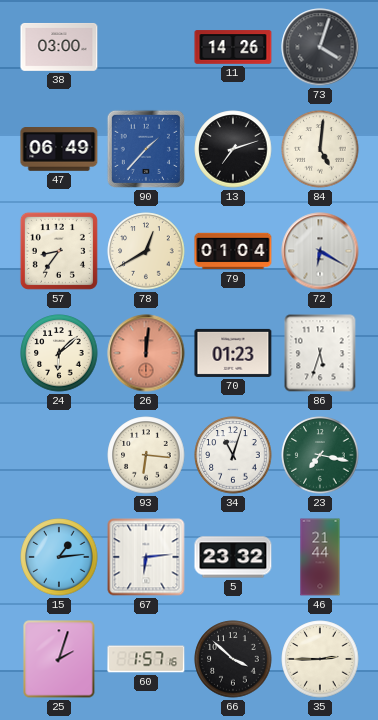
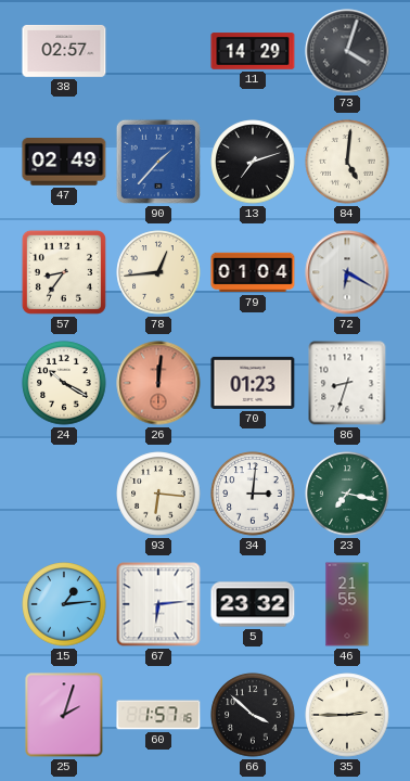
38: 03:00 -> 02:57 (64, 51)
11: 14:26 -> 14:29 (253, 51)
47: 06:49 -> 02:49 (64, 163)
78: 12:40 -> 12:44 (158, 272)
24: 6:08 -> 10:20 (64, 383)
86: 5:33 -> 8:33 (347, 383)
34: 11:03 -> 3:01 (253, 494)
46: 21:44 -> 21:55 (347, 604)
